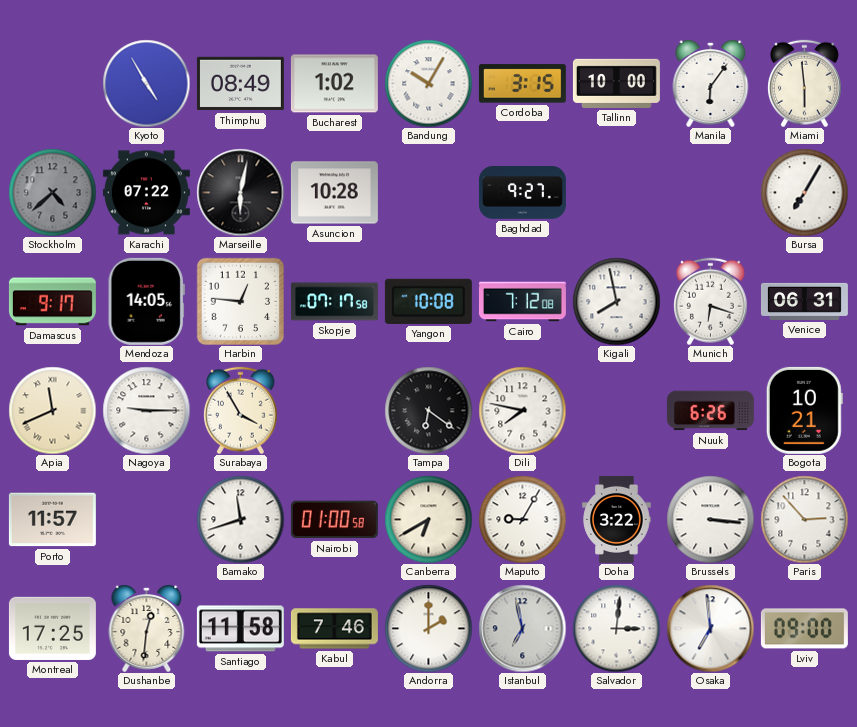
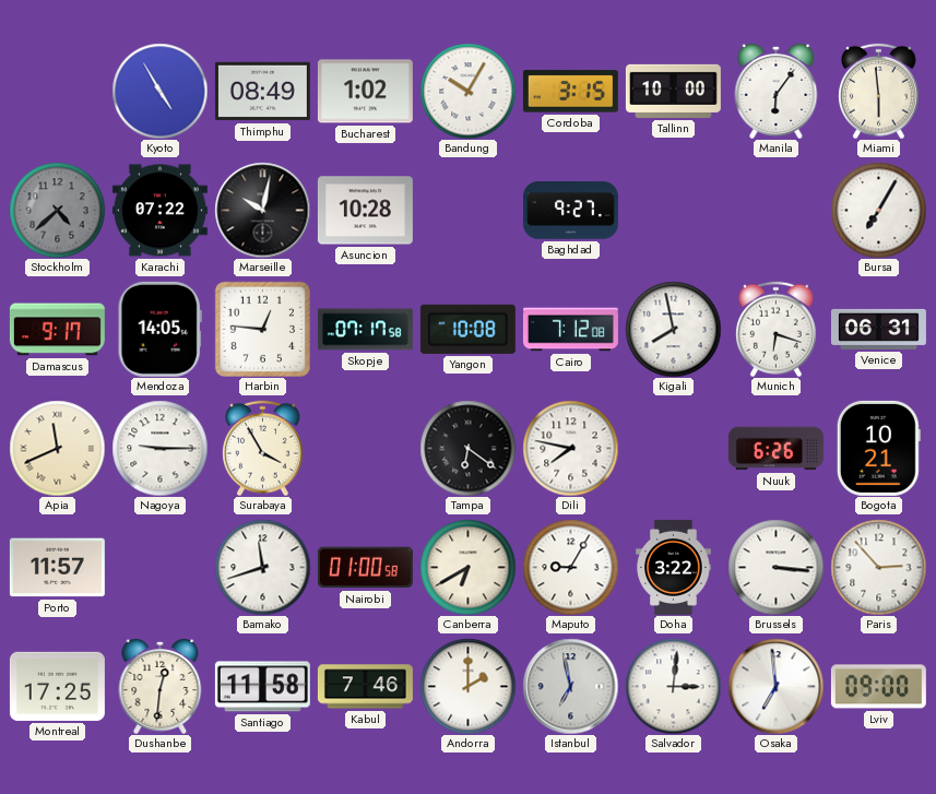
Marseille: 6:02 -> 10:02 (262, 210)
